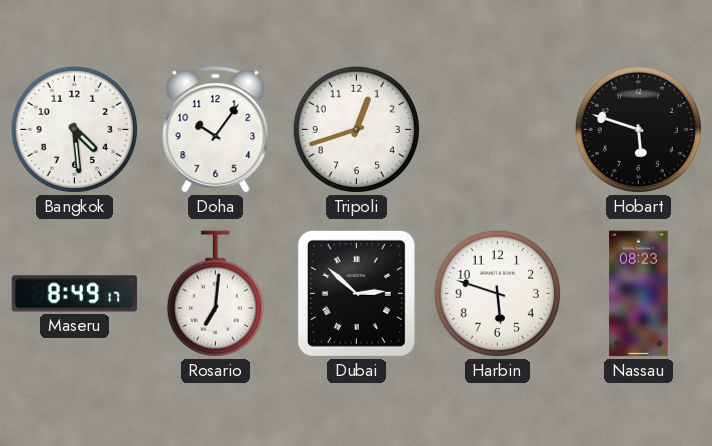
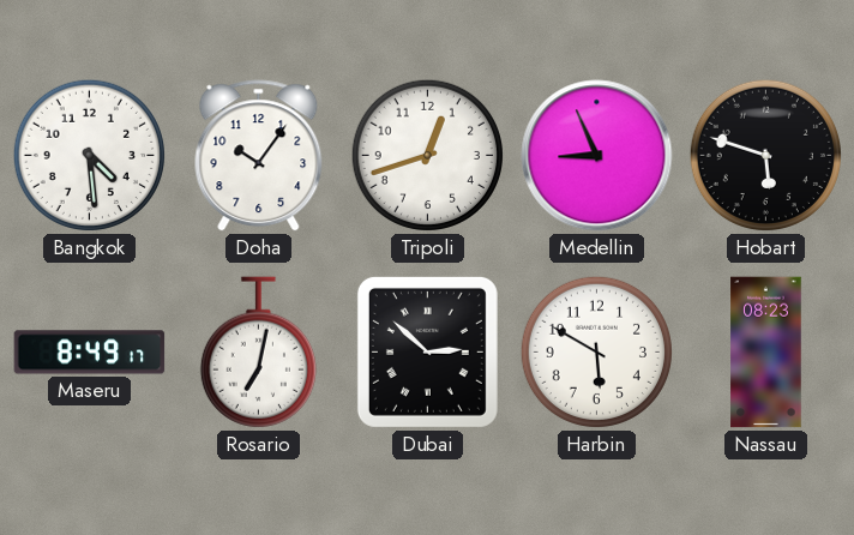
Medellin: none -> 8:56 (597, 156)
Rosario: 7:01 -> 7:02 (258, 353)
Harbin: 5:48 -> 5:50 (596, 351)
